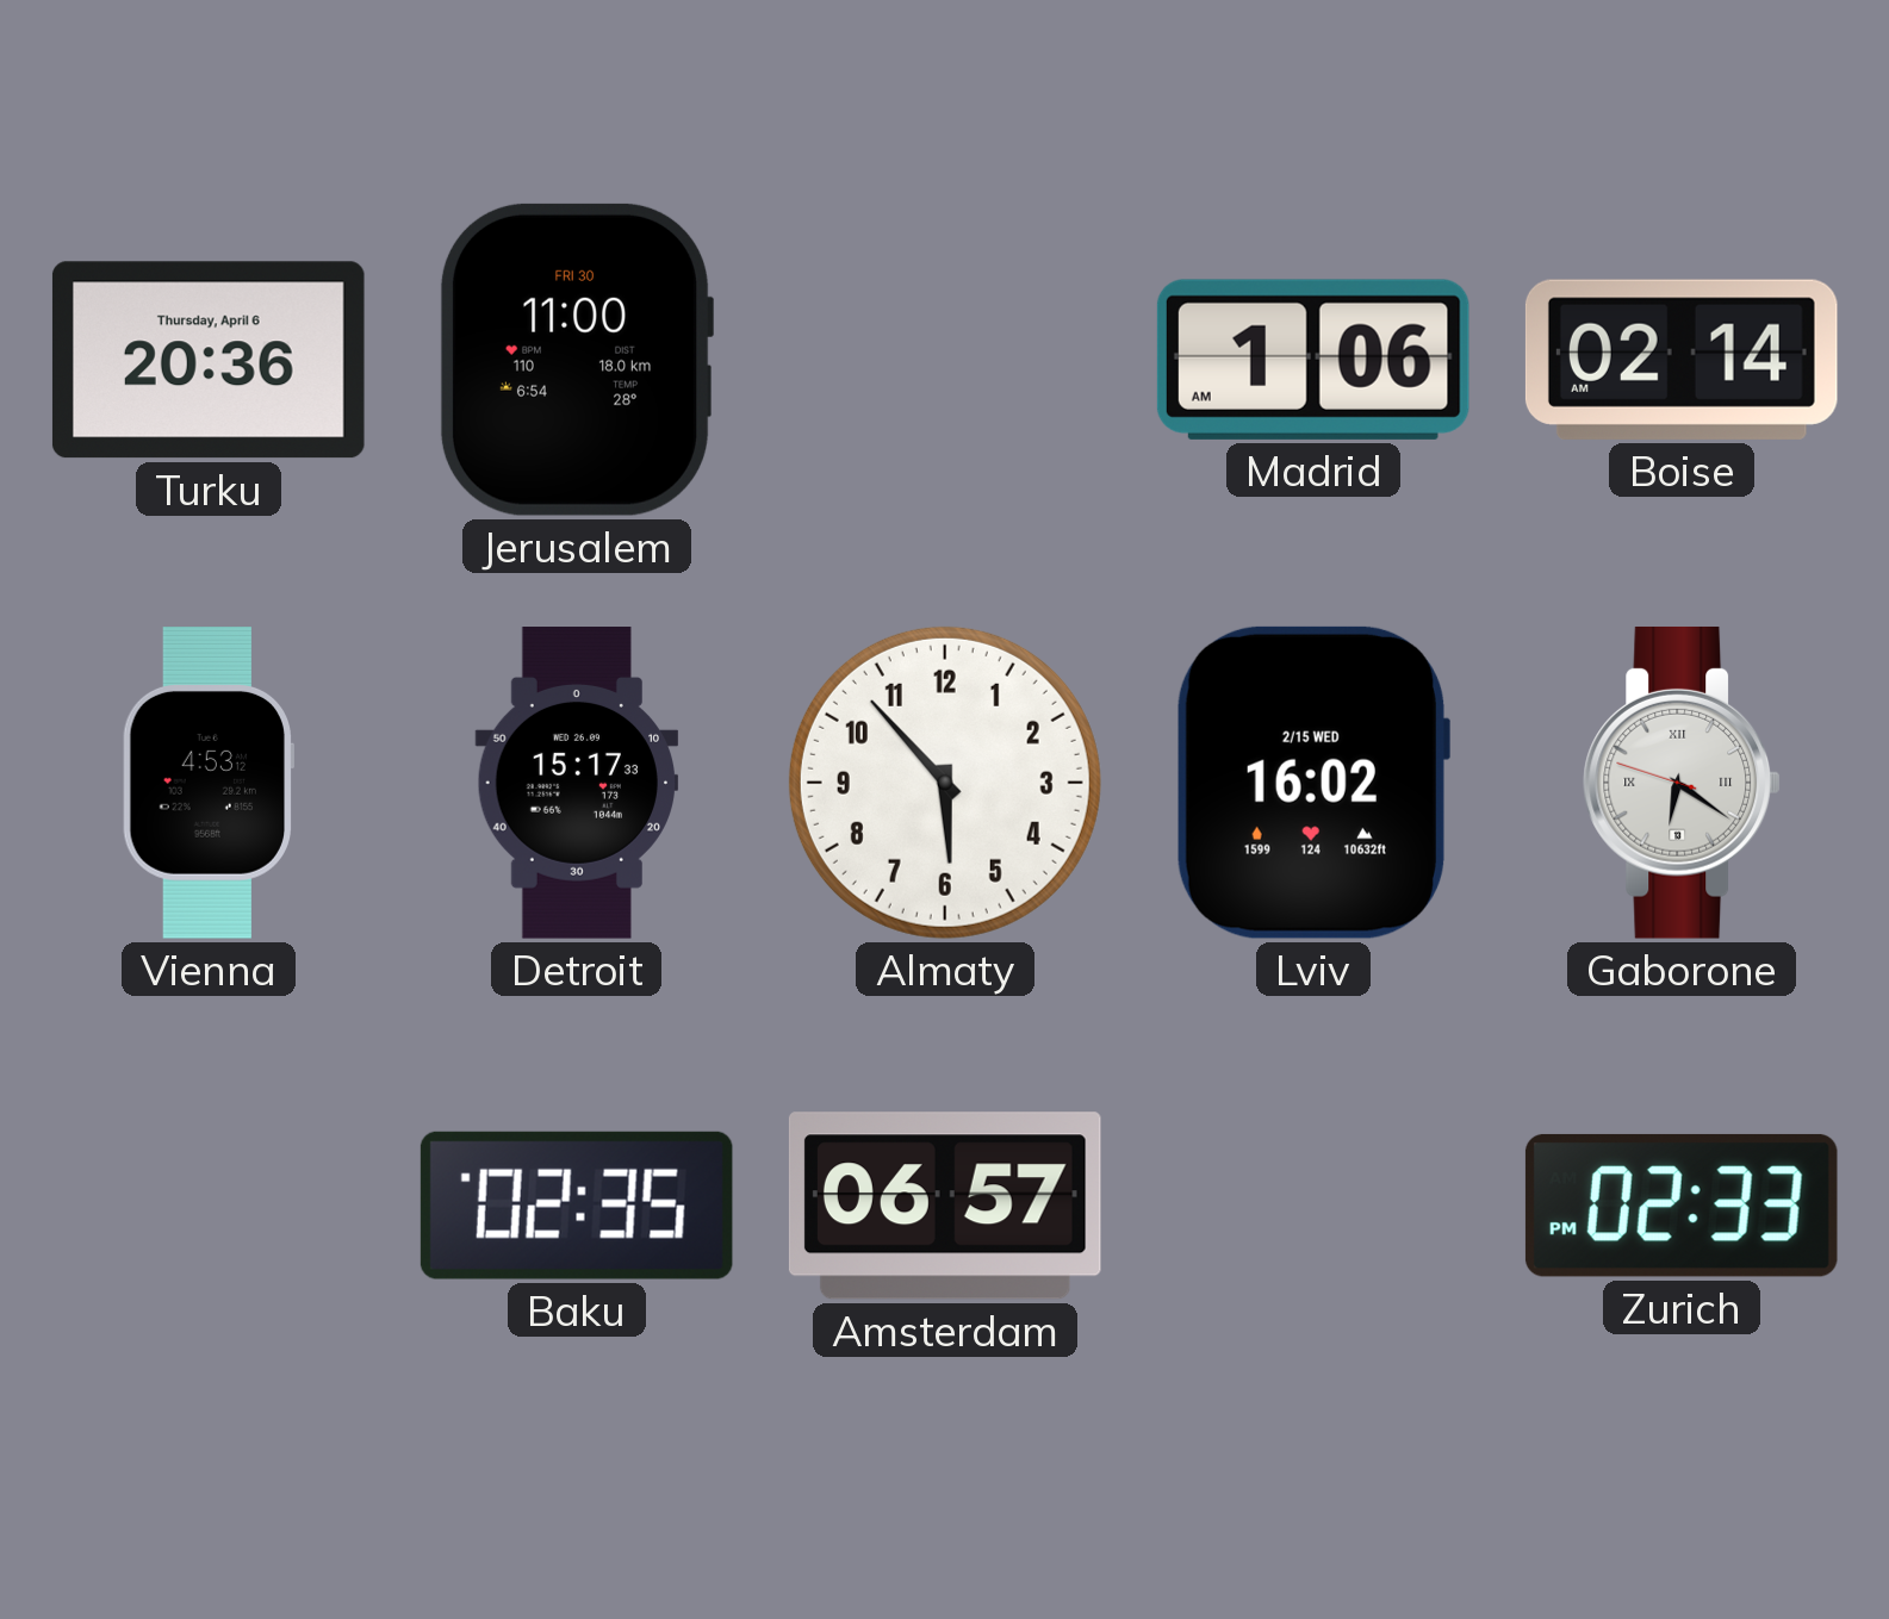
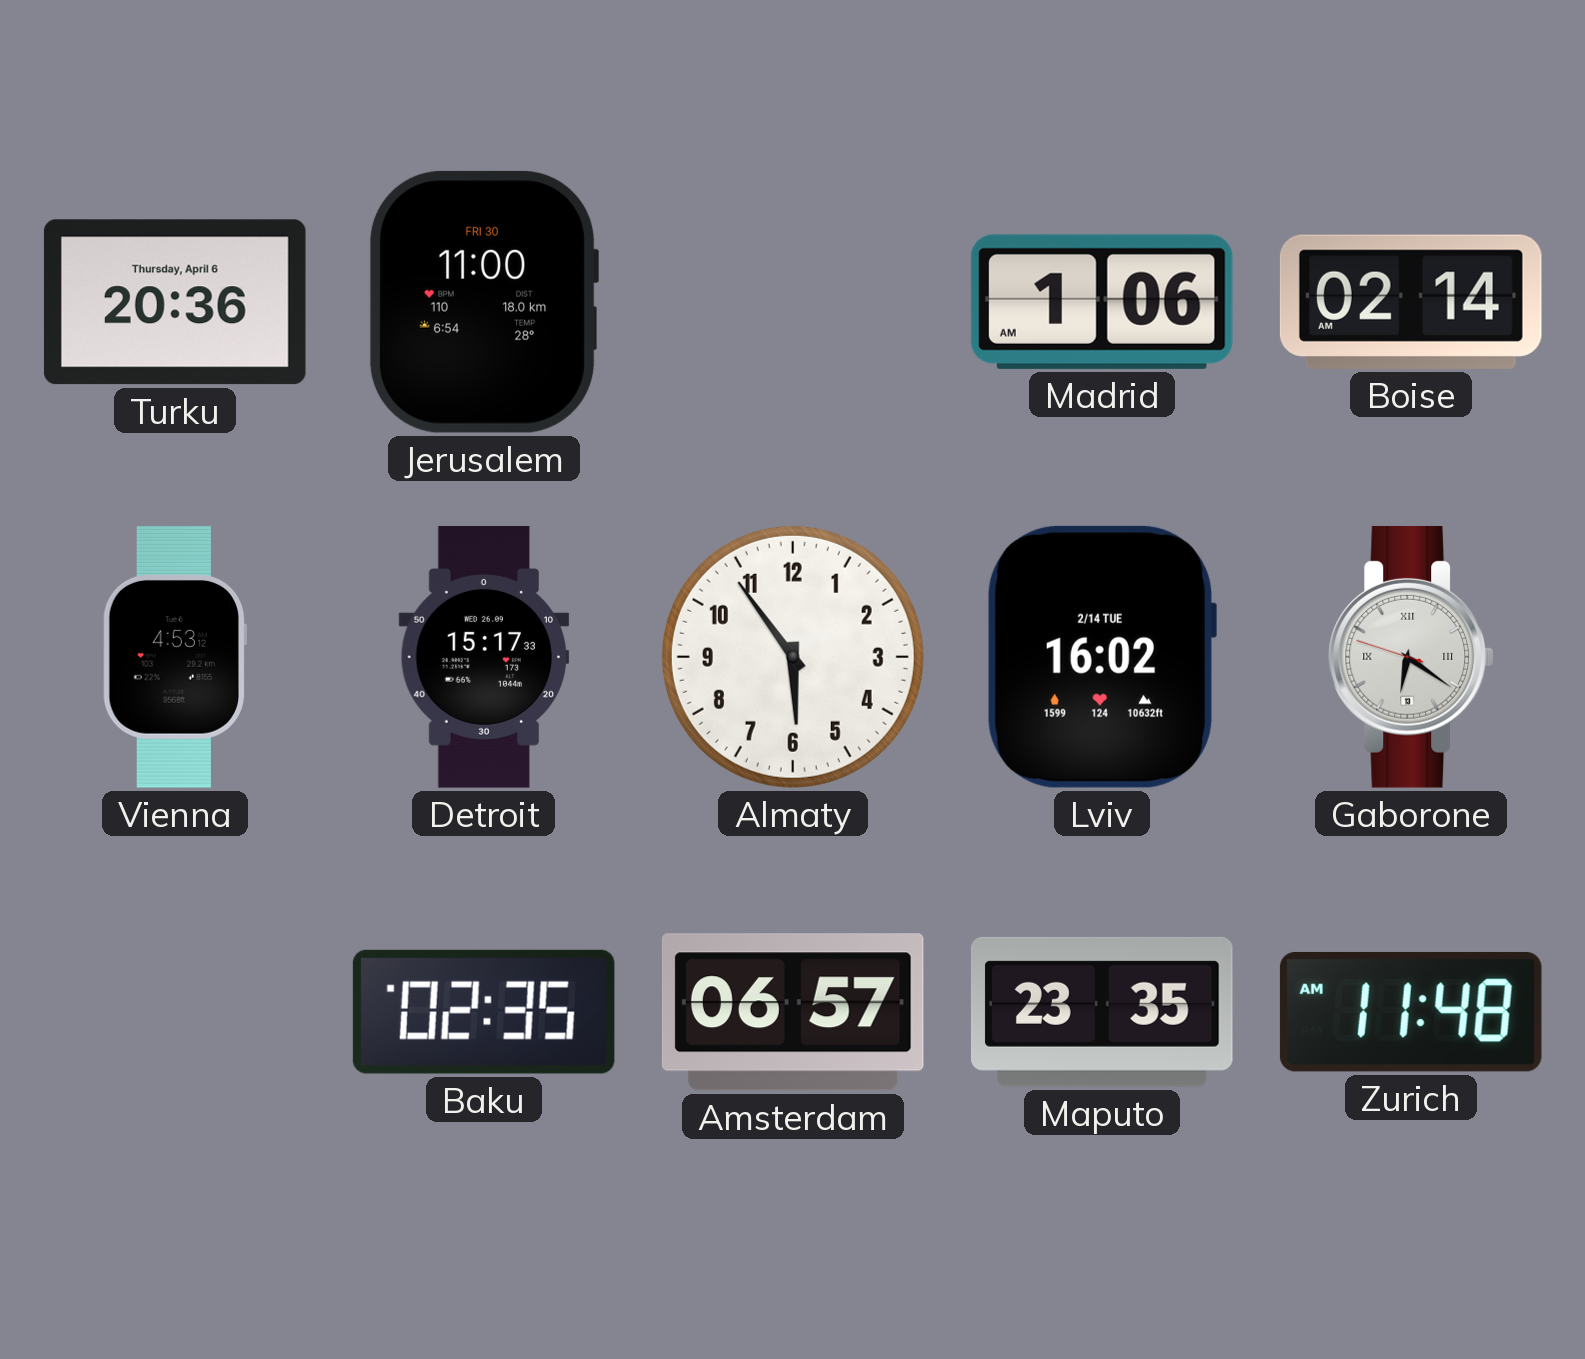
Almaty: 5:53 -> 5:54 (793, 657)
Lviv date: 2/15 WED -> 2/14 TUE (1101, 657)
Maputo: none -> 23:35 (1102, 1012)
Zurich: 02:33 -> 11:48 (1411, 1012)
